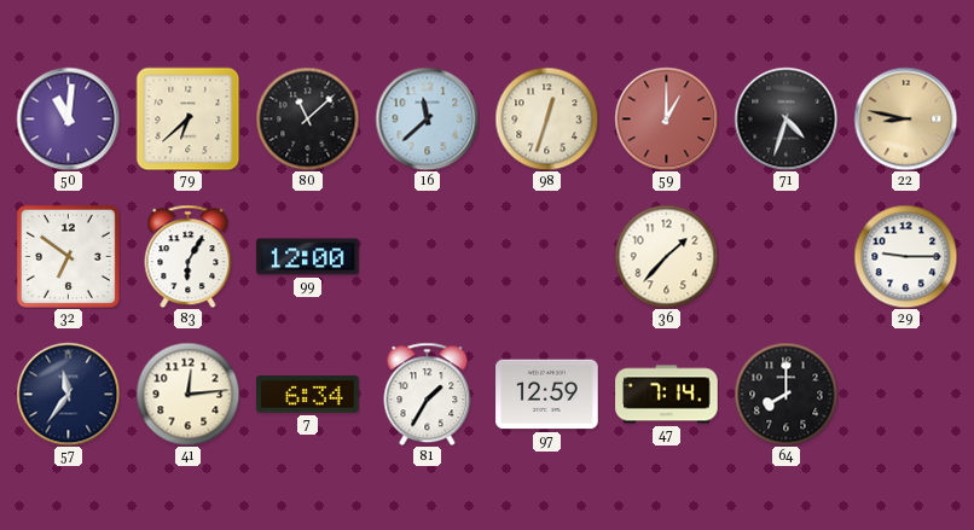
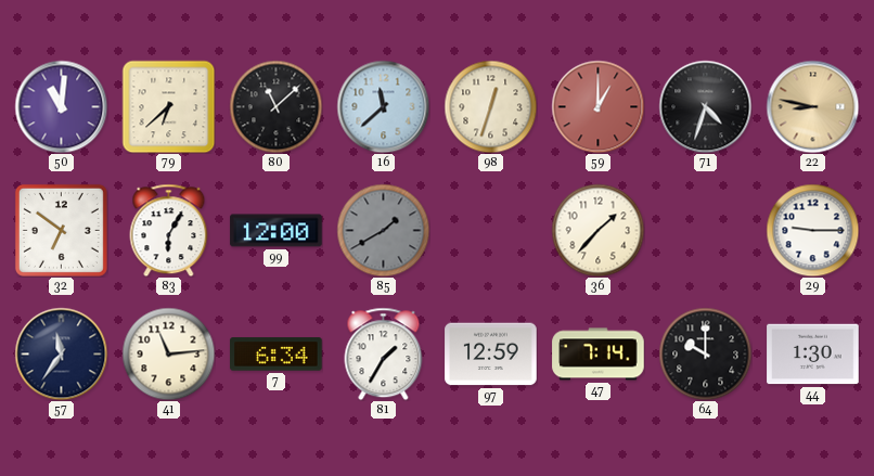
85: none -> 1:40 (383, 230)
41: 12:14 -> 11:14 (168, 353)
64: 8:00 -> 10:00 (705, 353)
44: none -> 1:30 (813, 355)
